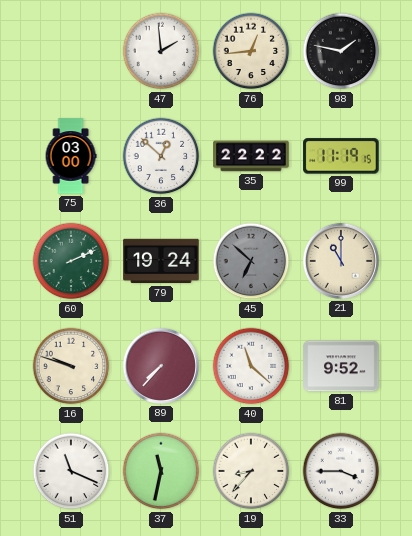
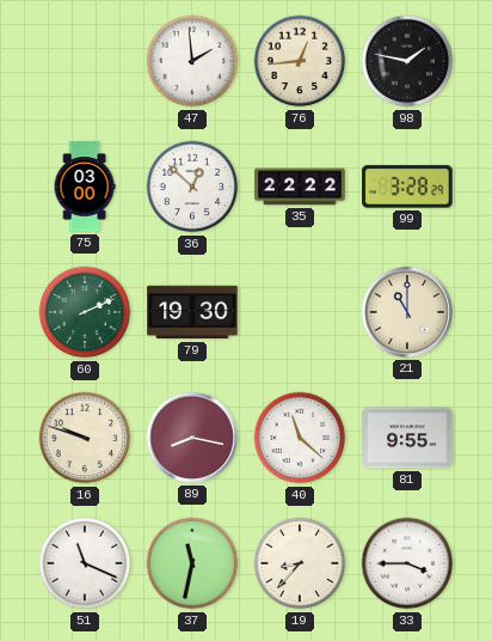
99: 11:19 -> 3:28 (407, 187)
79: 19:24 -> 19:30 (192, 312)
45: 6:52 -> none (251, 261)
89: 7:37 -> 8:17 (192, 438)
81: 9:52 -> 9:55 (407, 438)
